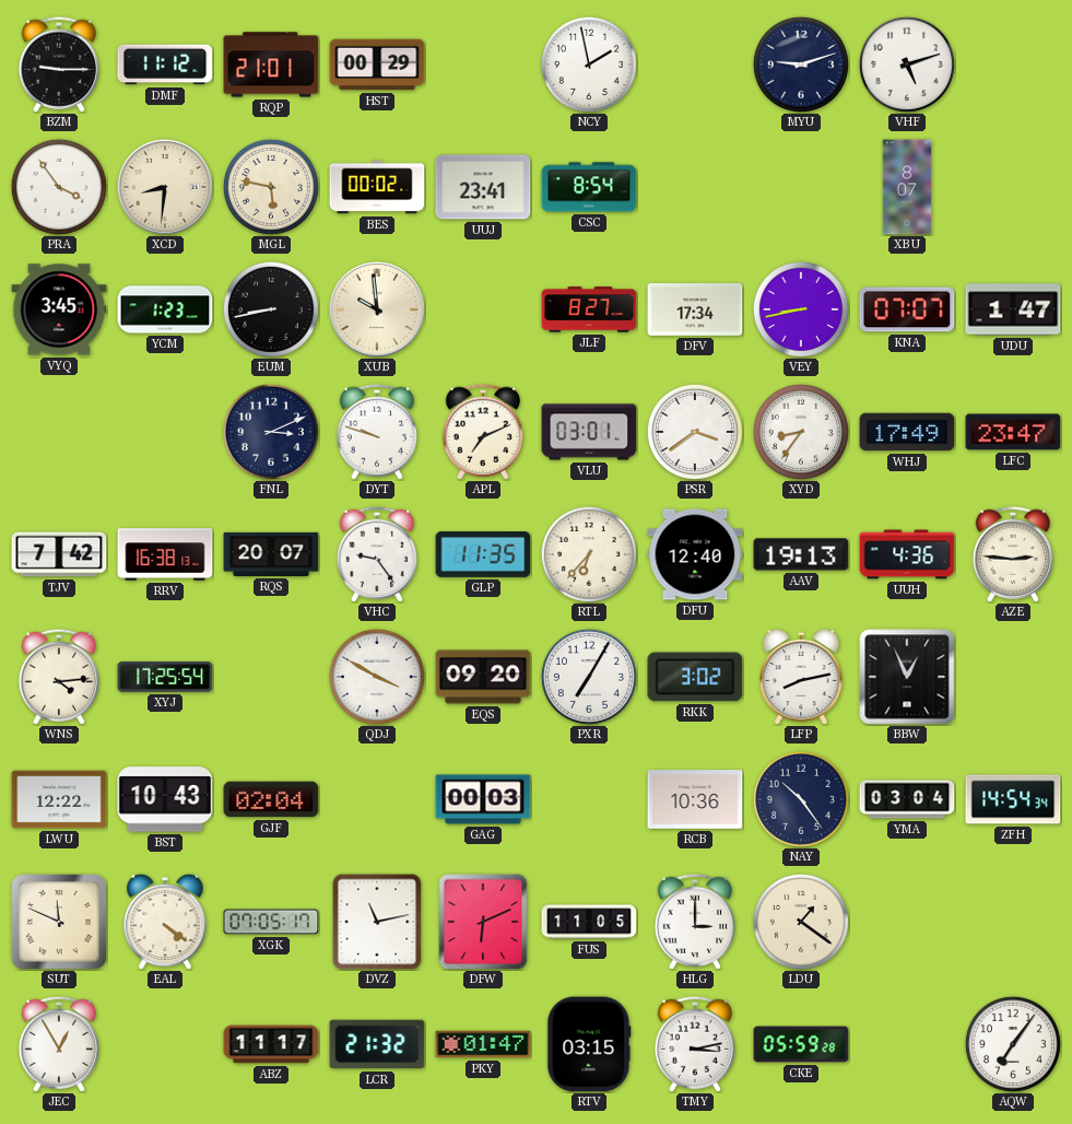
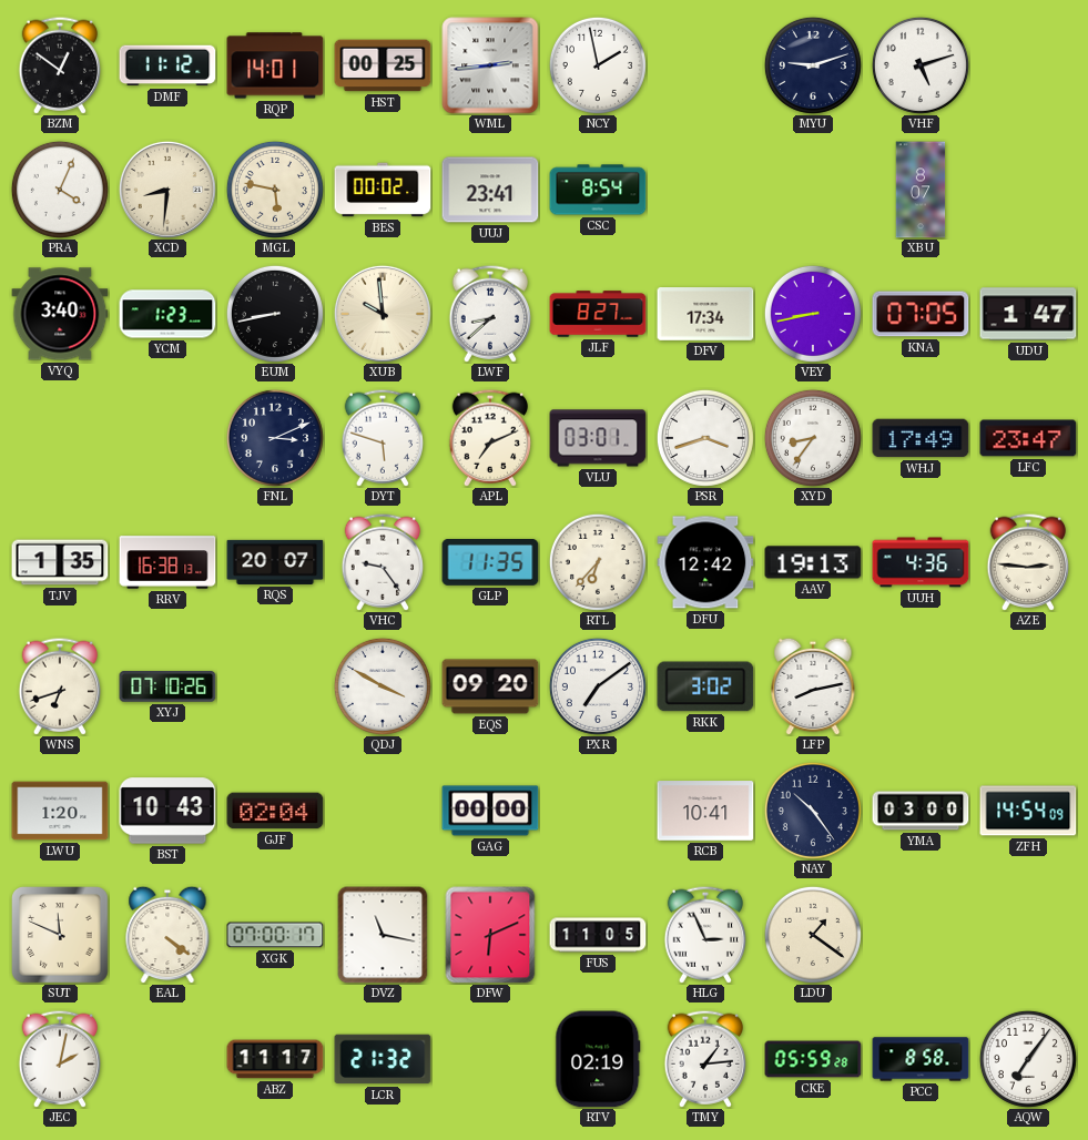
BZM: 9:15 -> 12:51 (59, 65)
RQP: 21:01 -> 14:01 (275, 65)
HST: 00:29 -> 00:25 (383, 65)
WML: none -> 2:44 (490, 65)
PRA: 3:54 -> 4:04 (60, 190)
VYQ: 3:45 -> 3:40 (60, 314)
LWF: none -> 8:38 (489, 314)
KNA: 07:07 -> 07:05 (921, 314)
DYT: 9:48 -> 5:48 (382, 438)
PSR: 3:39 -> 3:42 (705, 438)
TJV: 7:42 -> 1:35 (60, 562)
DFU: 12:40 -> 12:42 (705, 562)
WNS: 4:14 -> 6:42 (59, 686)
XYJ: 17:25 -> 07:10 (167, 688)
PXR: 7:05 -> 7:09 (598, 686)
BBW: 12:56 -> none (907, 677)
LWU: 12:22 -> 1:20 (60, 811)
GAG: 00:03 -> 00:00 (490, 811)
RCB: 10:36 -> 10:41 (705, 811)
YMA: 03:04 -> 03:00 (921, 811)
ZFH: 14:54:34 -> 14:54:09 (1028, 811)
XGK: 07:05 -> 07:00 (275, 935)
DVZ: 11:13 -> 11:17 (383, 935)
HLG: 3:00 -> 2:56 (704, 935)
JEC: 12:55 -> 2:02 (59, 1059)
PKY: 01:47 -> none (483, 1044)
RTV: 03:15 -> 02:19 (598, 1059)
TMY: 3:13 -> 1:14 (704, 1059)
PCC: none -> 8:58 (921, 1059)
